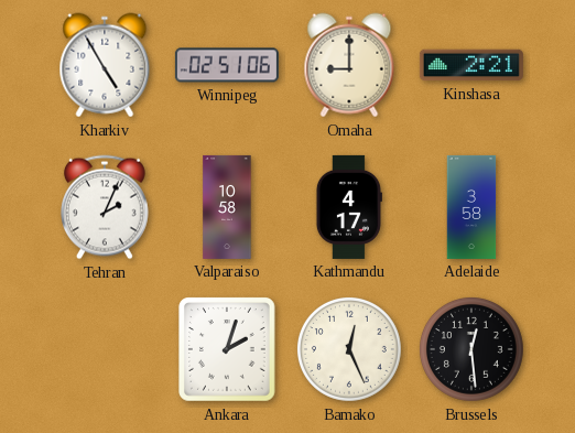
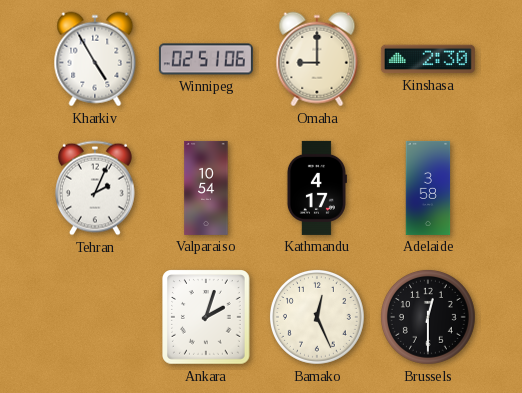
Kinshasa: 2:21 -> 2:30 (428, 59)
Valparaiso: 10:58 -> 10:54 (206, 188)
Brussels: 12:29 -> 12:30 (428, 317)
